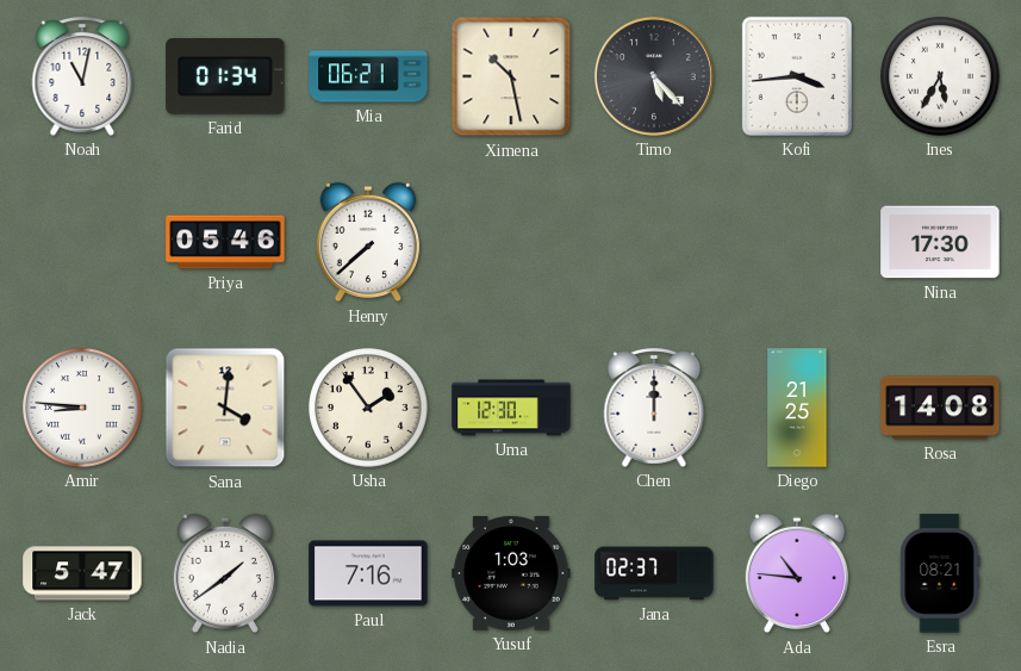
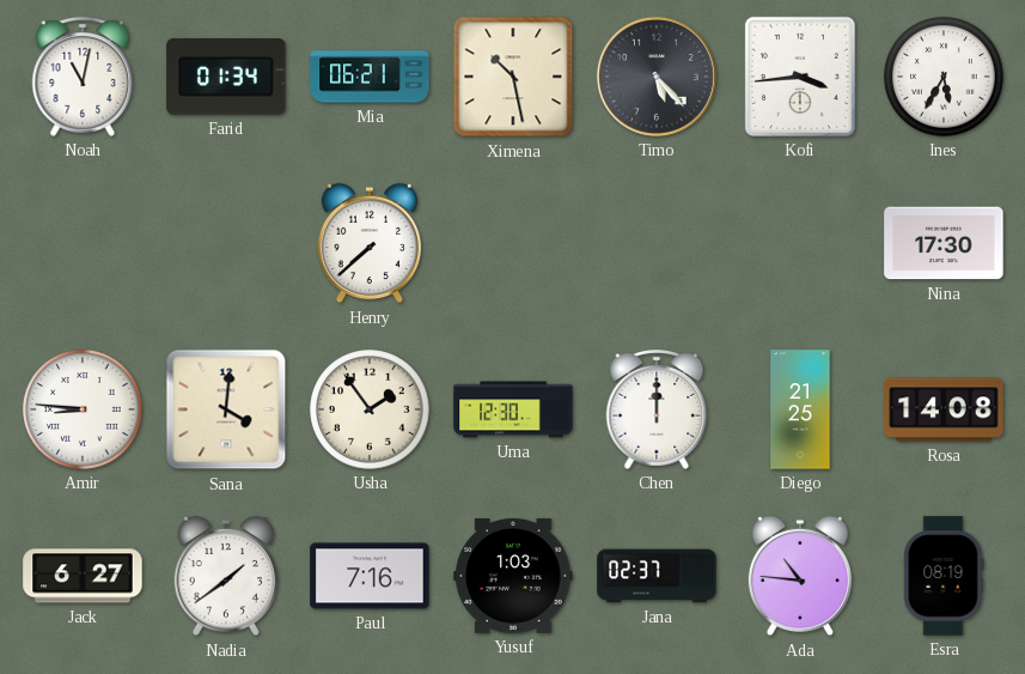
Priya: 05:46 -> none (225, 242)
Jack: 5:47 -> 6:27 (83, 576)
Esra: 08:21 -> 08:19 (944, 576)
